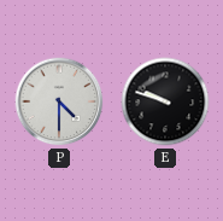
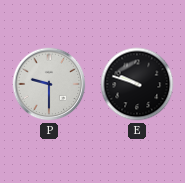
P: 4:30 -> 9:30 (49, 84)
